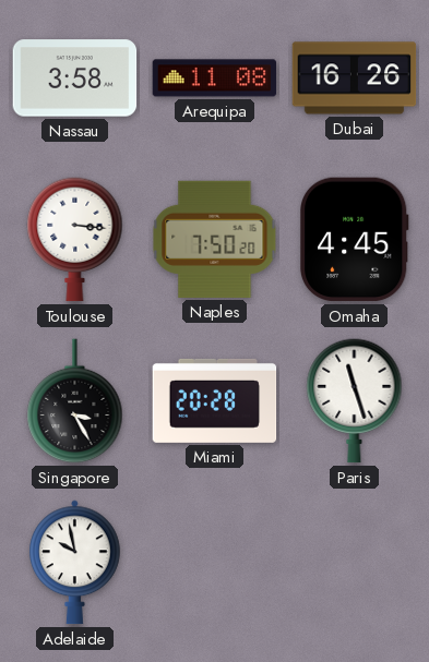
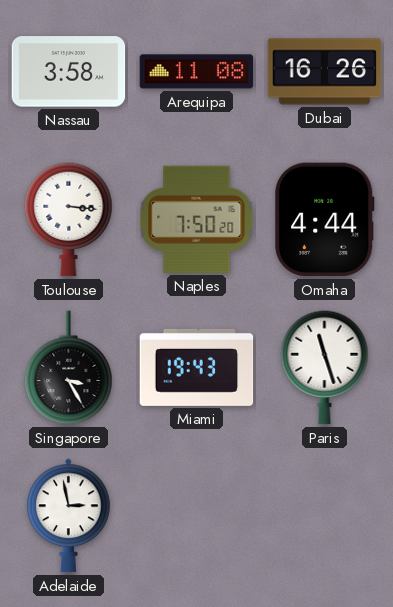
Omaha: 4:45 -> 4:44 (324, 220)
Miami: 20:28 -> 19:43 (197, 367)
Adelaide: 9:58 -> 2:58 (69, 516)
